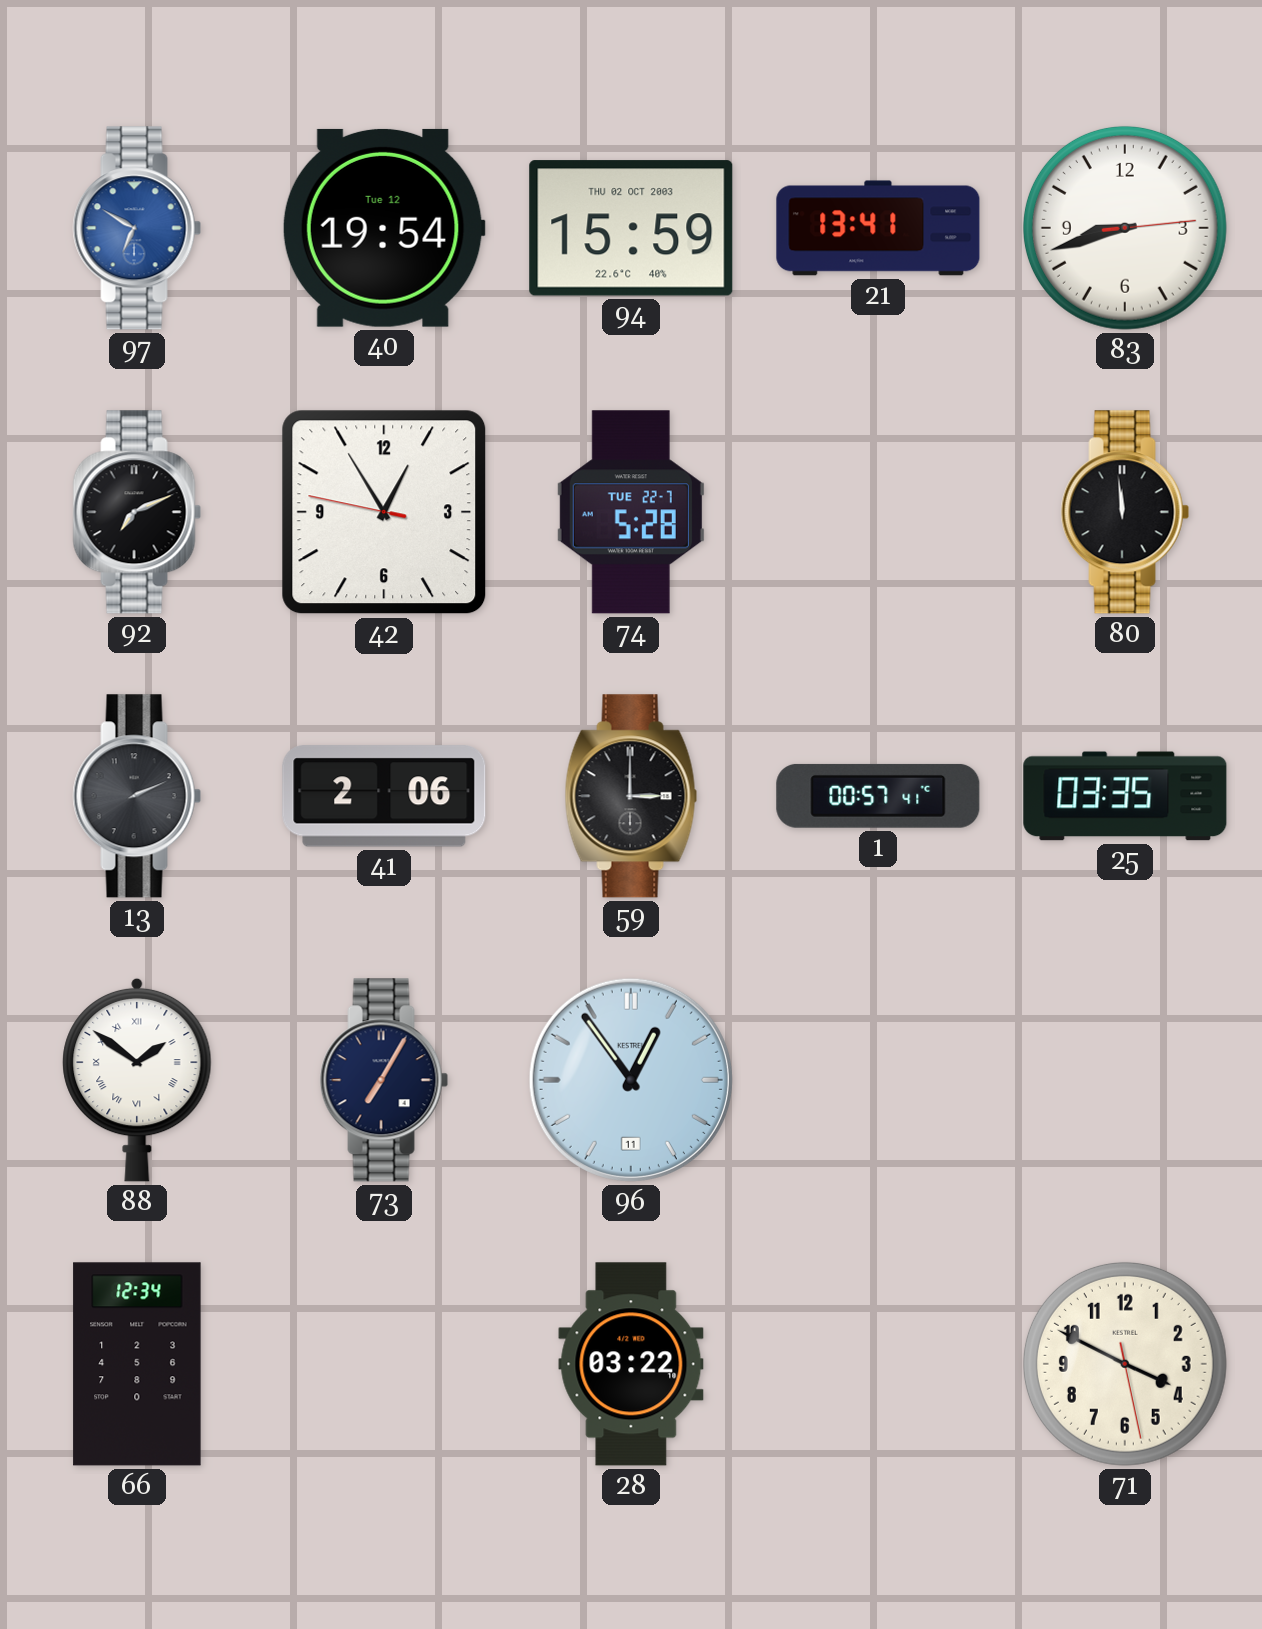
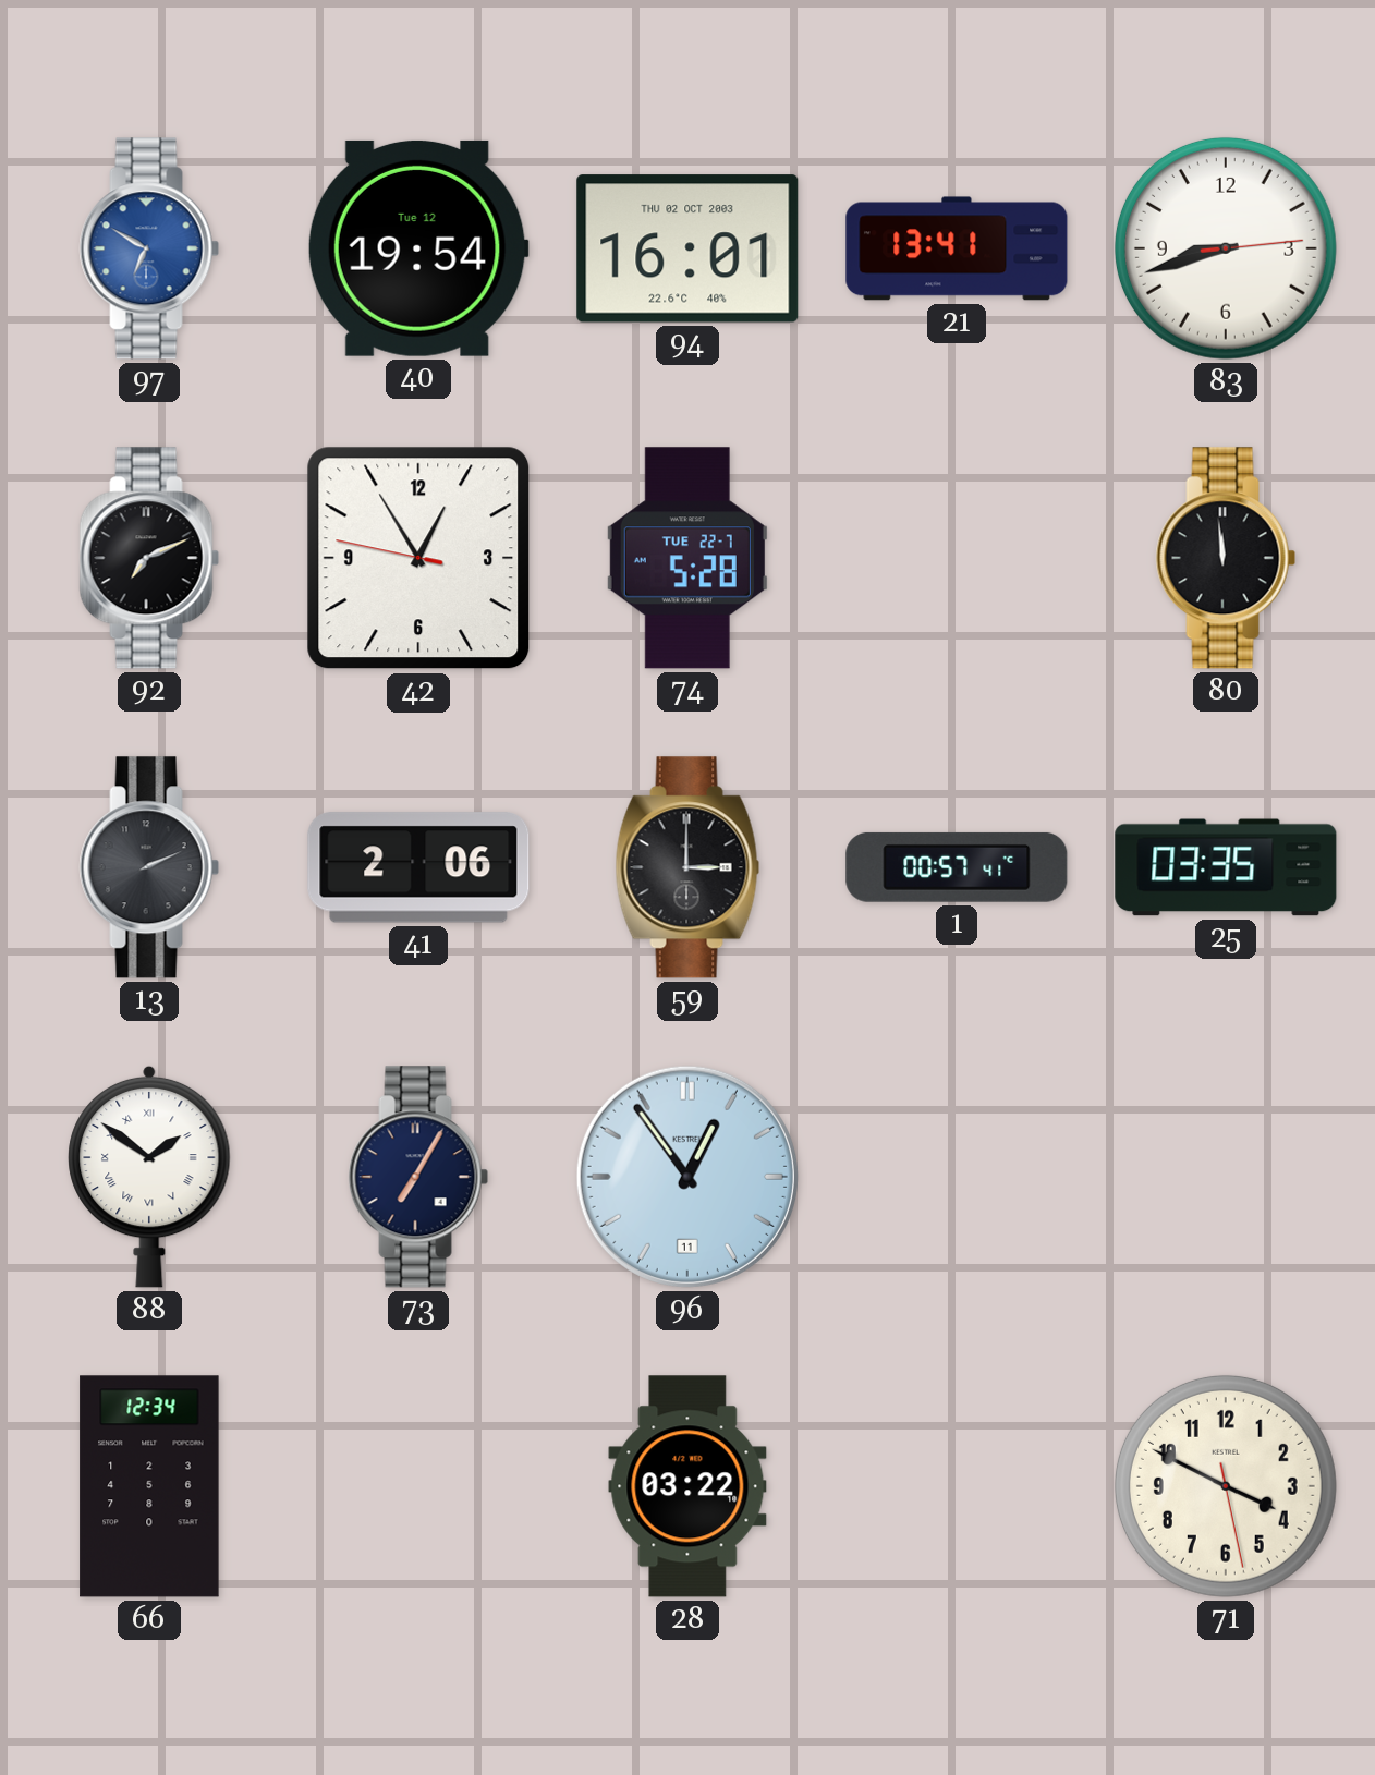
94: 15:59 -> 16:01 (687, 248)
